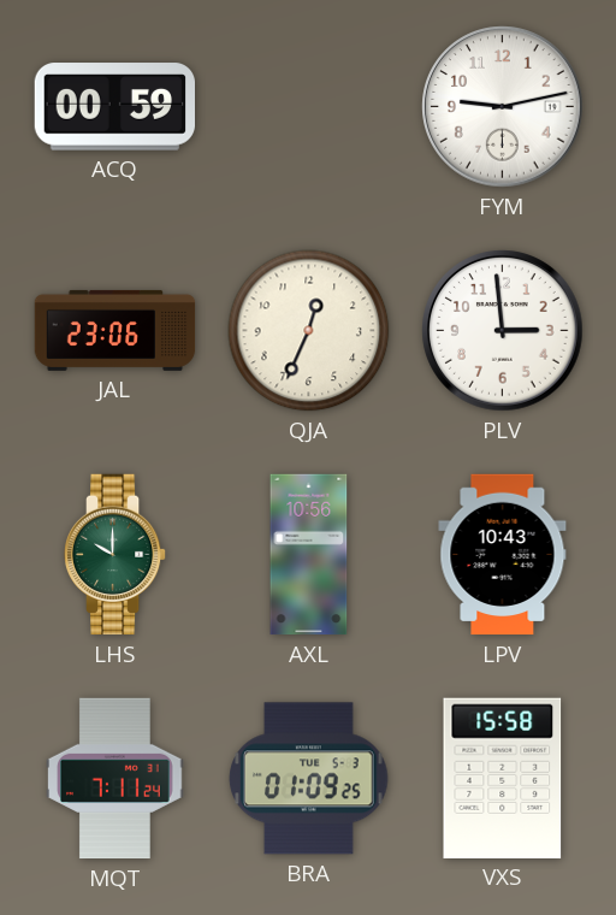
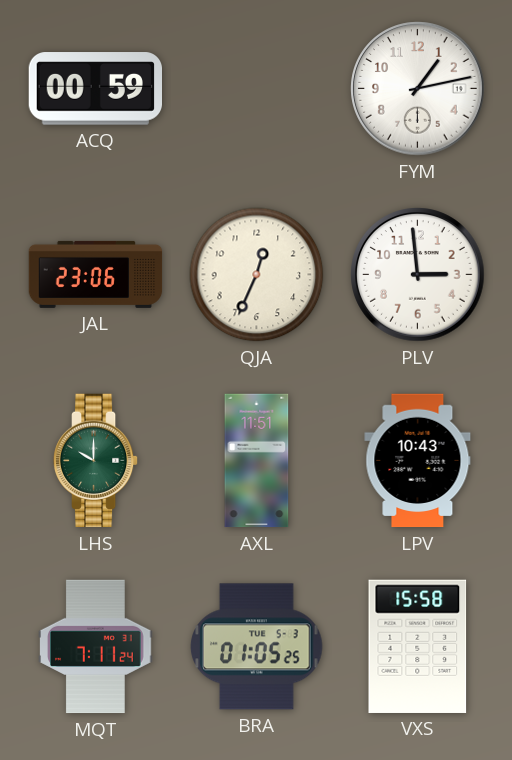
FYM: 9:13 -> 1:13 (418, 89)
AXL: 10:56 -> 11:51 (257, 461)
BRA: 01:09 -> 01:05 (257, 647)
